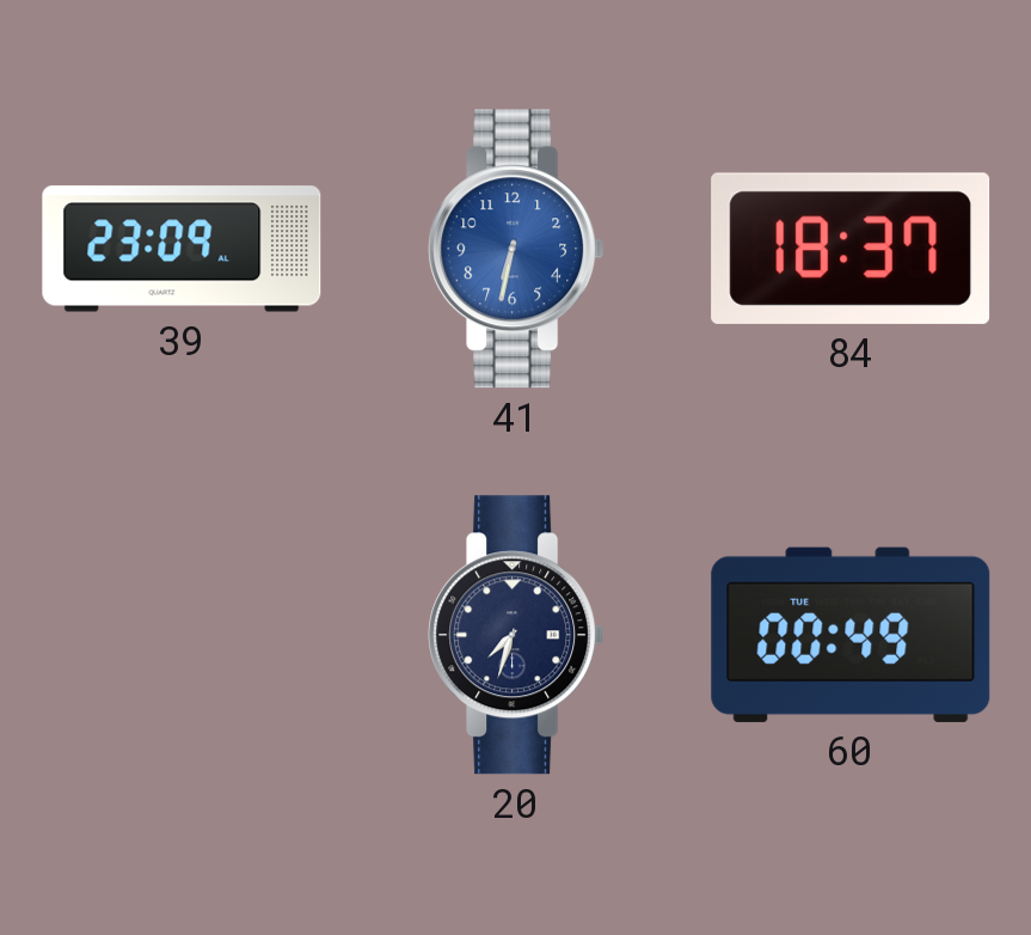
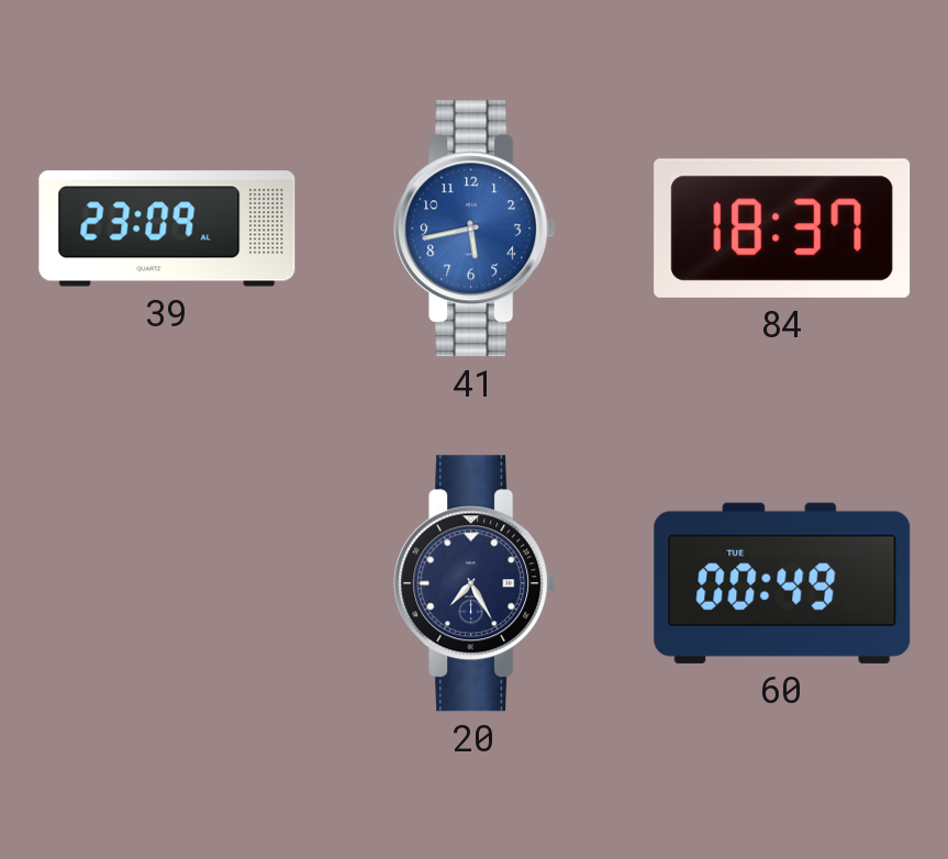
41: 6:32 -> 5:43 (475, 228)
20: 7:33 -> 7:25 (475, 583)
